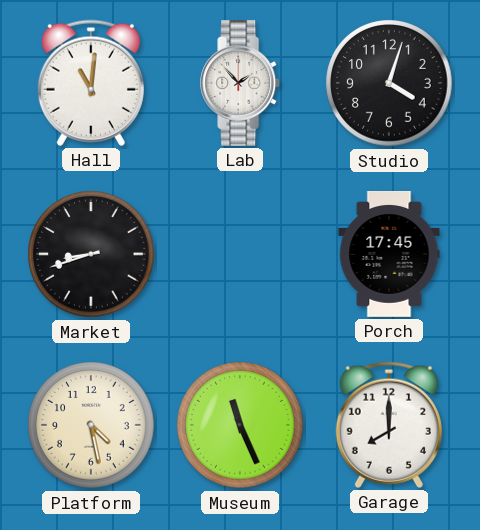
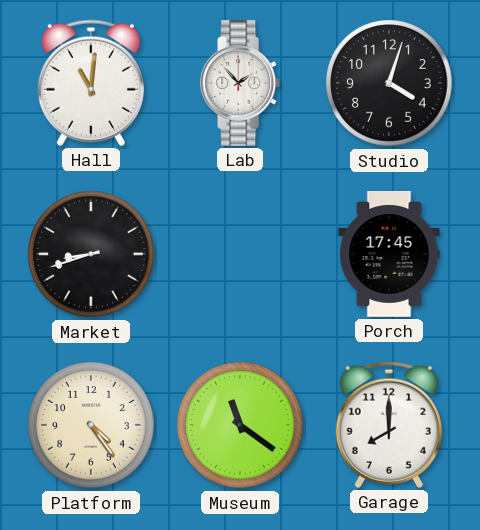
Platform: 4:28 -> 4:24 (91, 425)
Museum: 11:26 -> 11:21 (240, 425)
